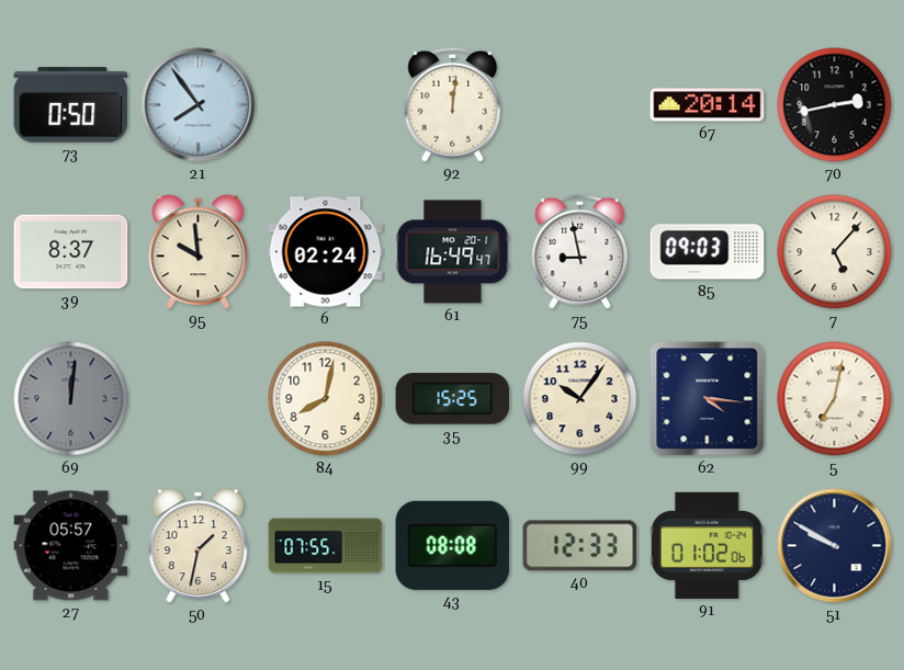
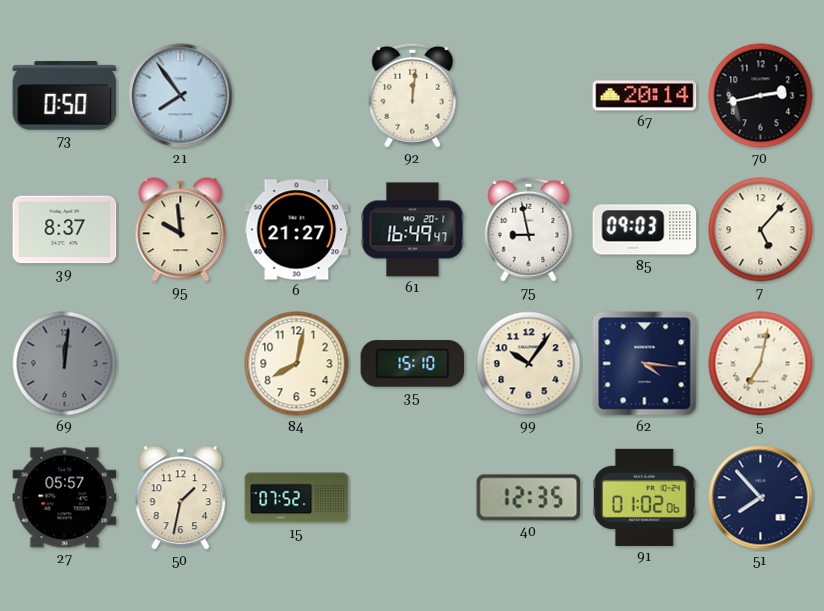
6: 02:24 -> 21:27 (297, 230)
35: 15:25 -> 15:10 (413, 364)
15: 07:55 -> 07:52 (297, 498)
43: 08:08 -> none (453, 545)
40: 12:33 -> 12:35 (529, 498)
51: 9:50 -> 7:53 (761, 498)
